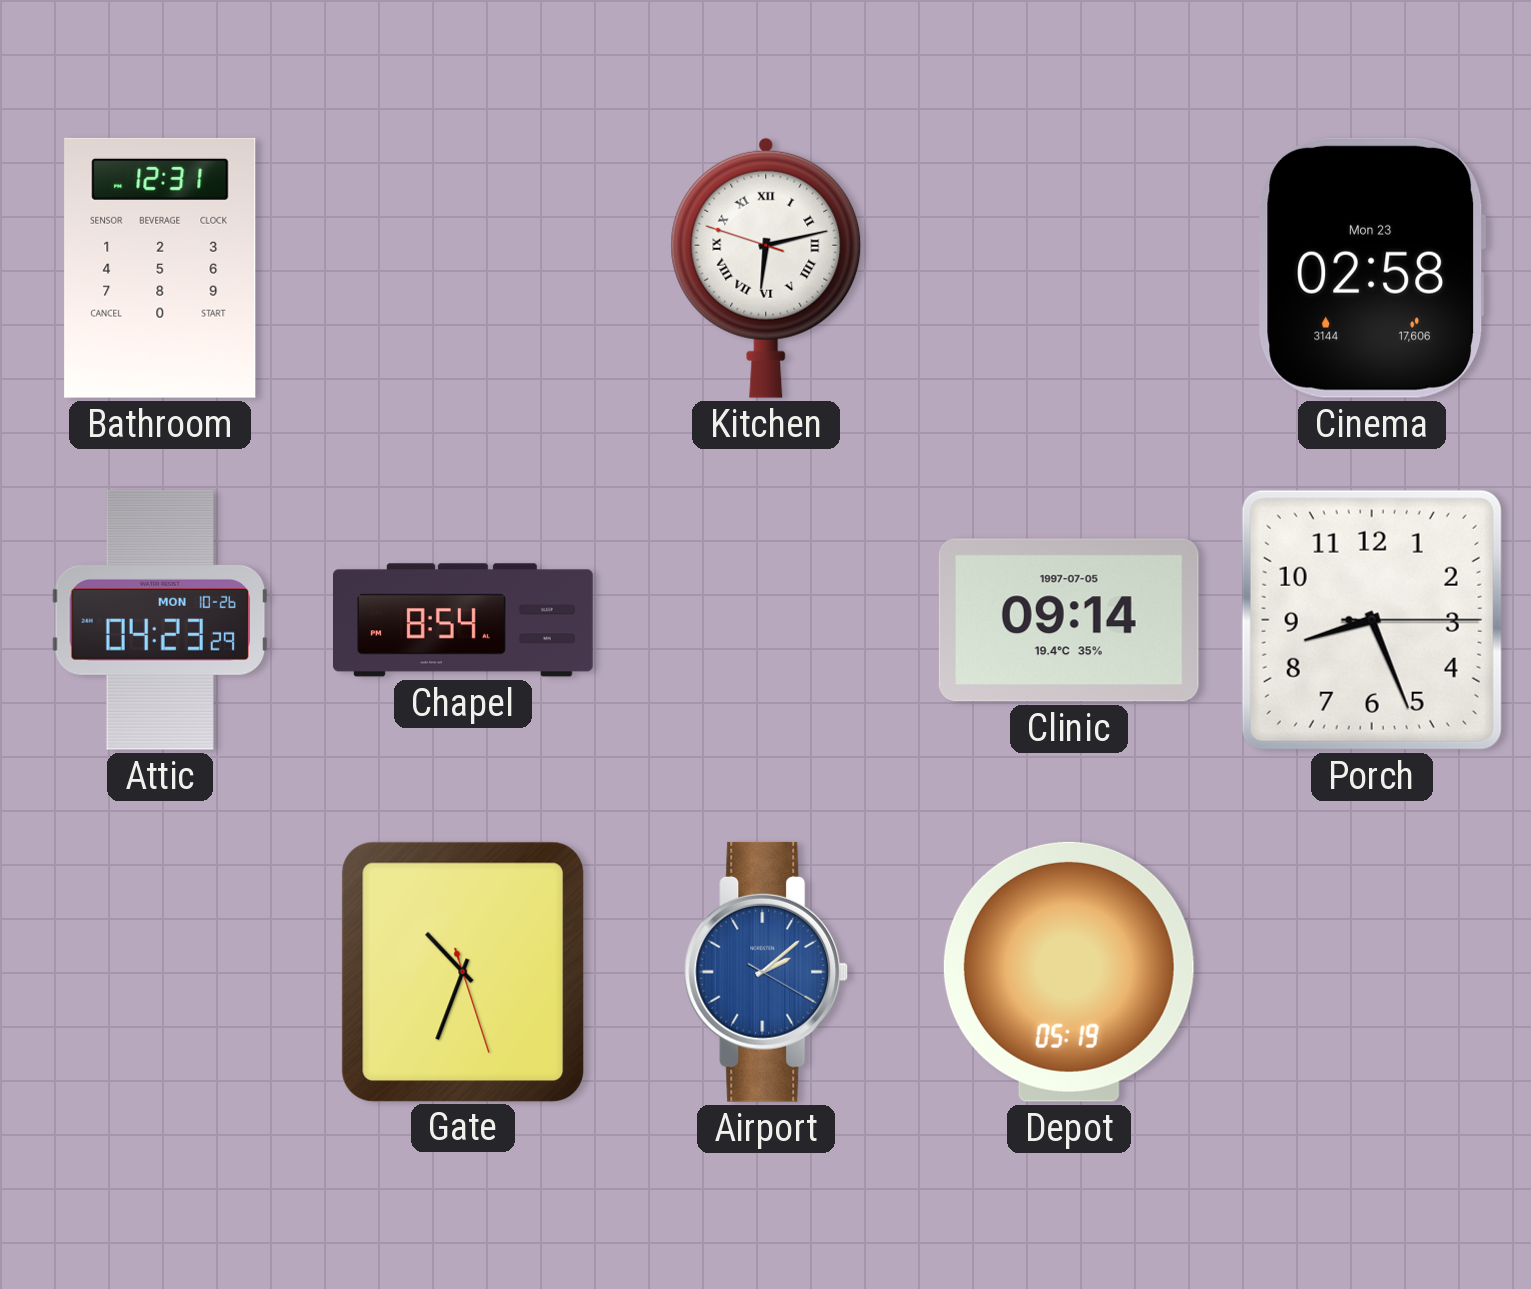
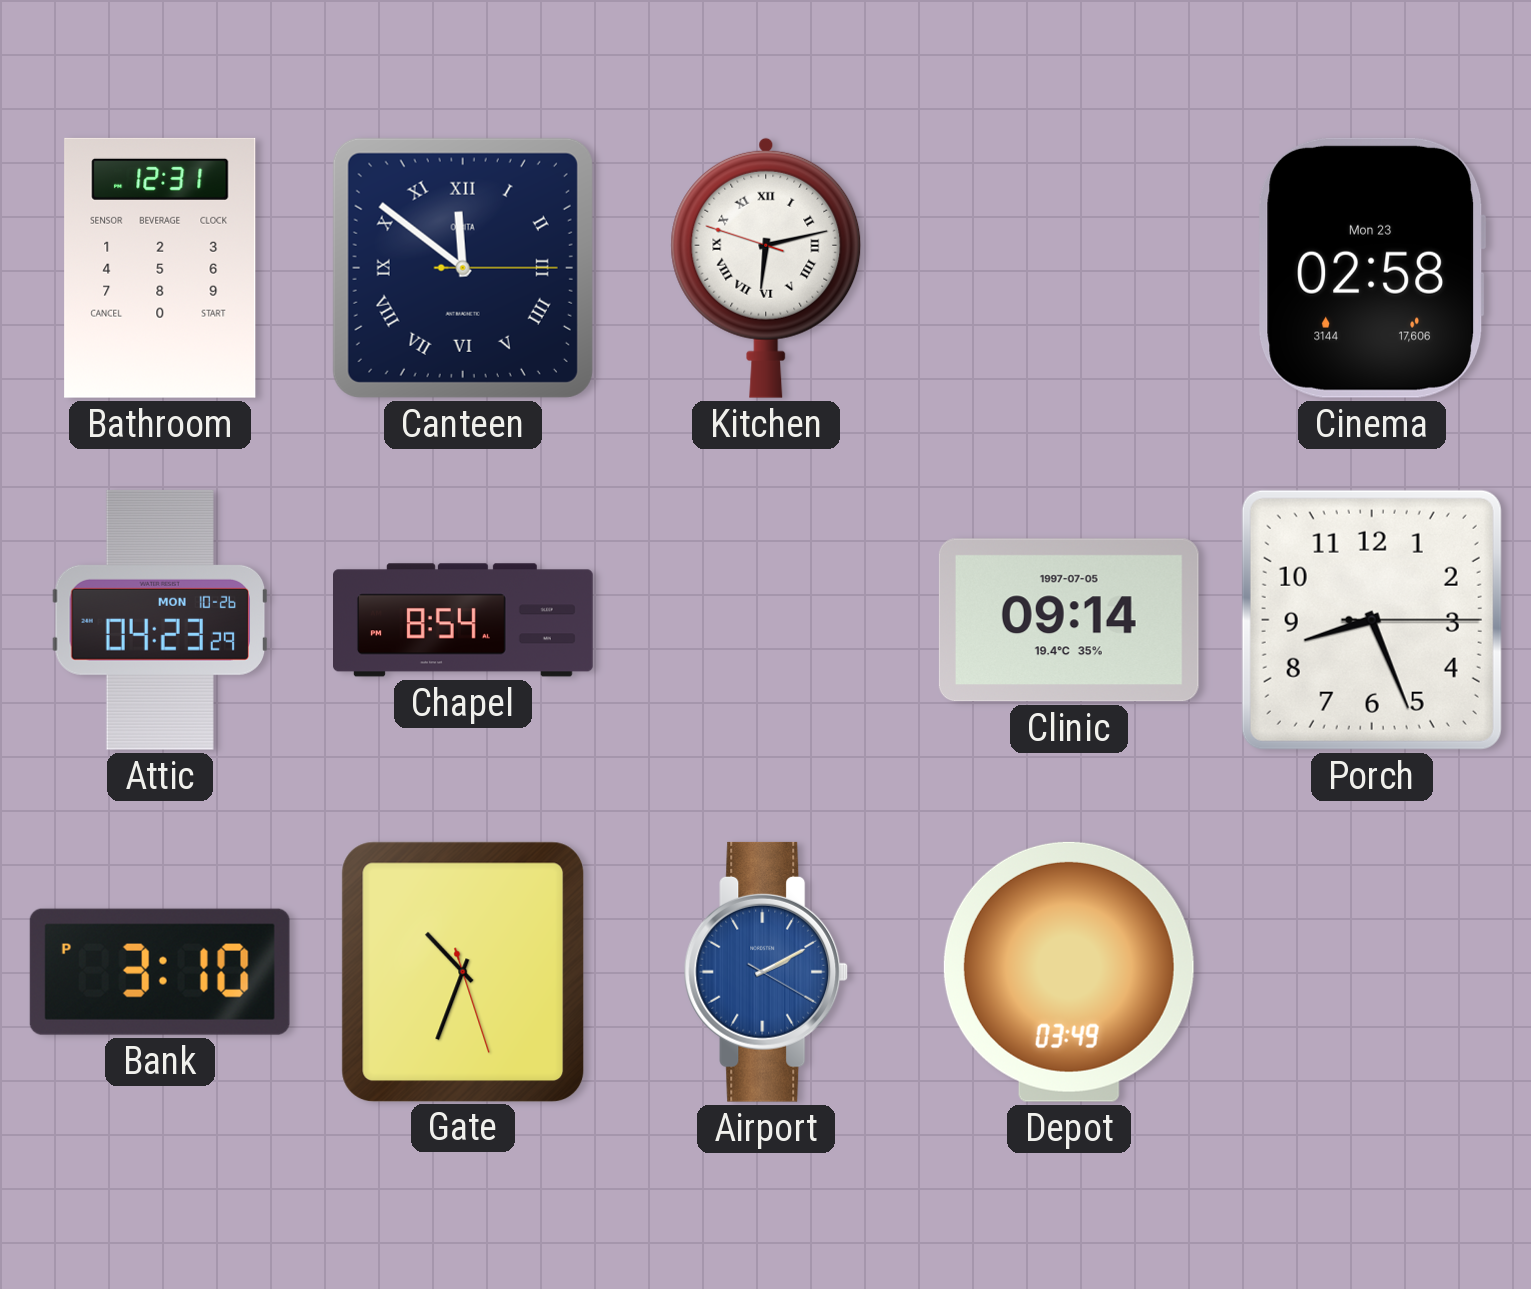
Canteen: none -> 11:51 (463, 268)
Bank: none -> 3:10 (160, 972)
Airport: 2:08 -> 2:10 (766, 972)
Depot: 05:19 -> 03:49 (1069, 972)
